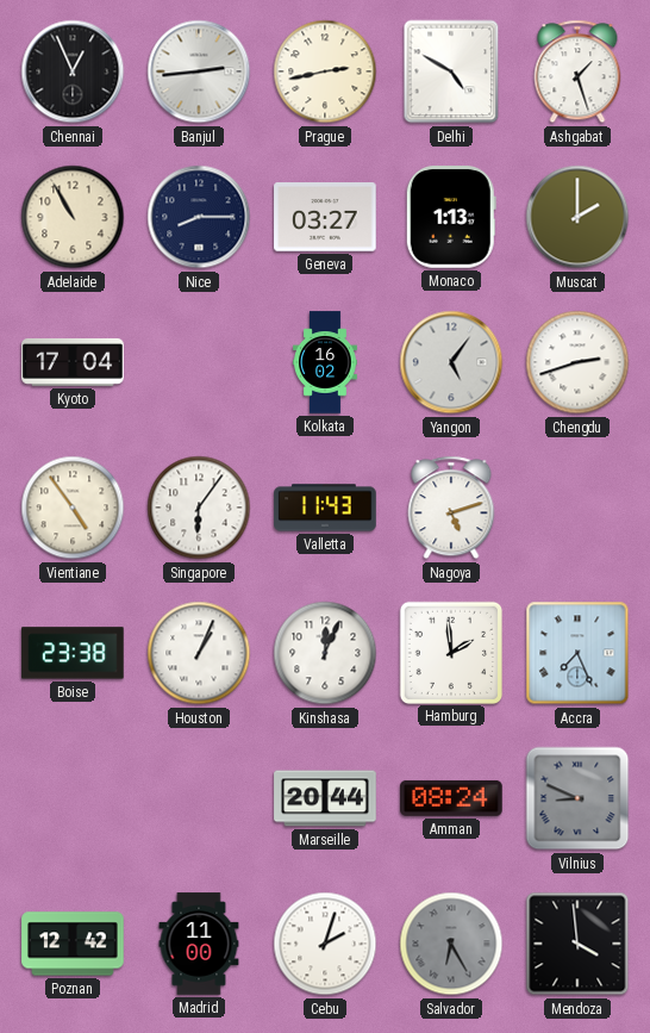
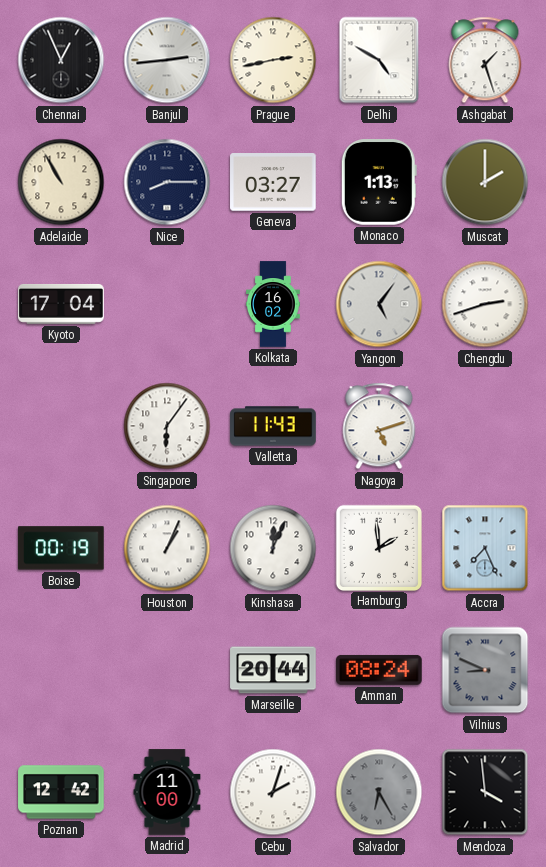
Vientiane: 4:54 -> none (73, 508)
Boise: 23:38 -> 00:19 (61, 548)
